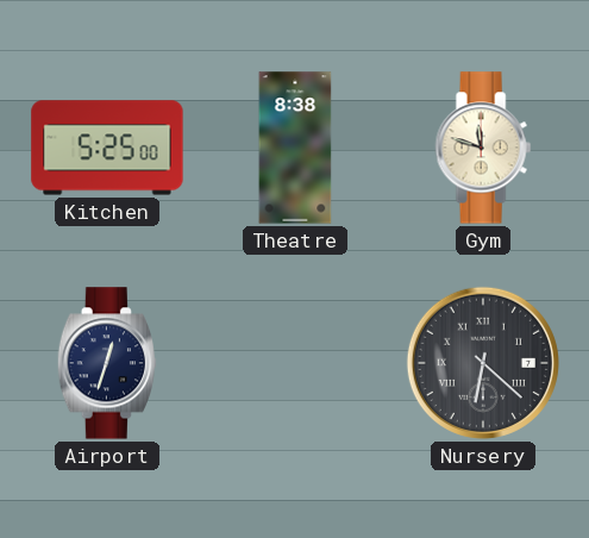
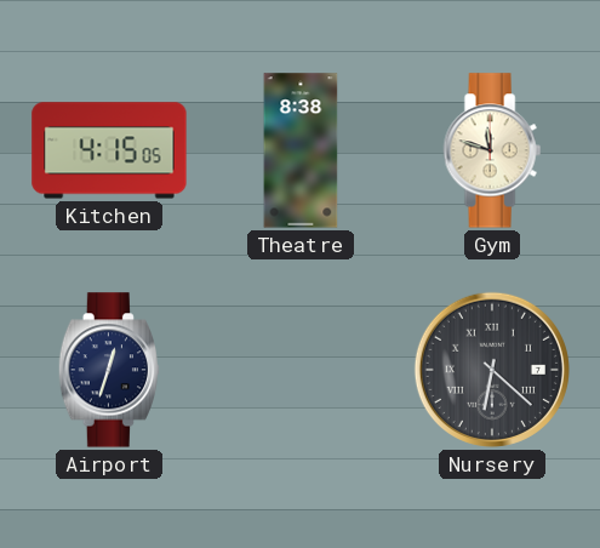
Kitchen: 5:25 -> 4:15 (109, 150)
